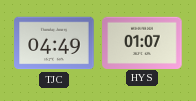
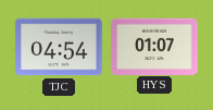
TJC: 04:49 -> 04:54 (59, 47)
